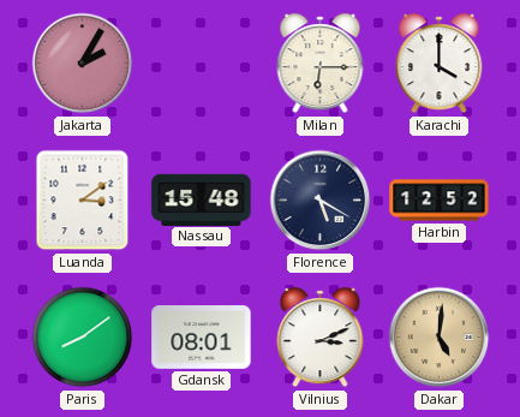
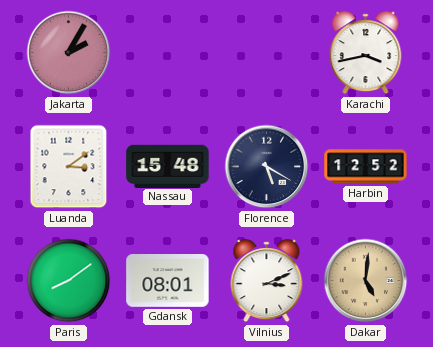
Milan: 6:15 -> none (321, 64)
Karachi: 4:00 -> 3:43 (366, 53)
